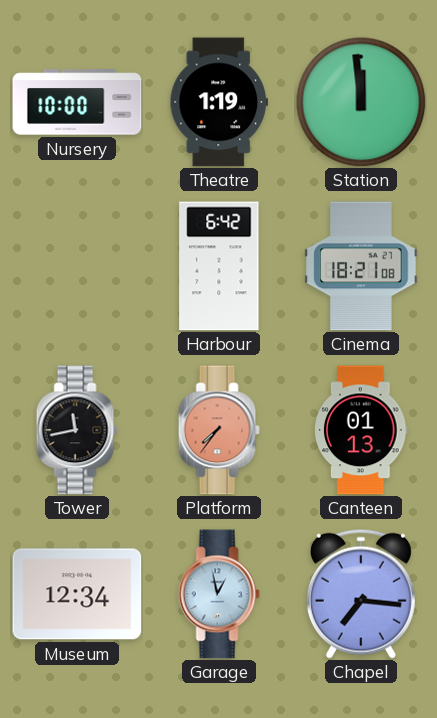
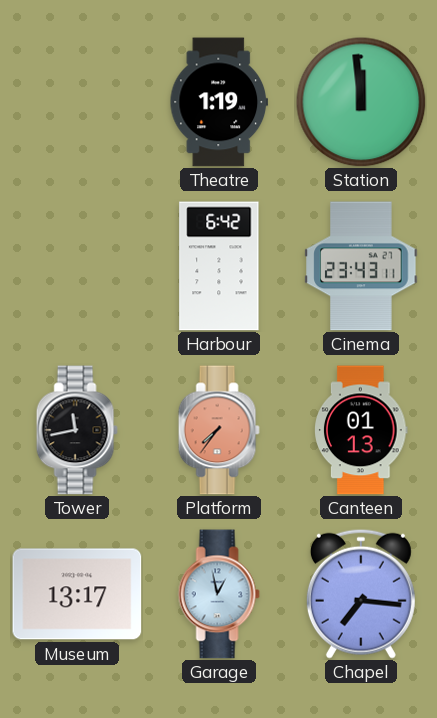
Nursery: 10:00 -> none (77, 102)
Cinema: 18:21 -> 23:43 (361, 266)
Museum: 12:34 -> 13:17 (77, 594)
